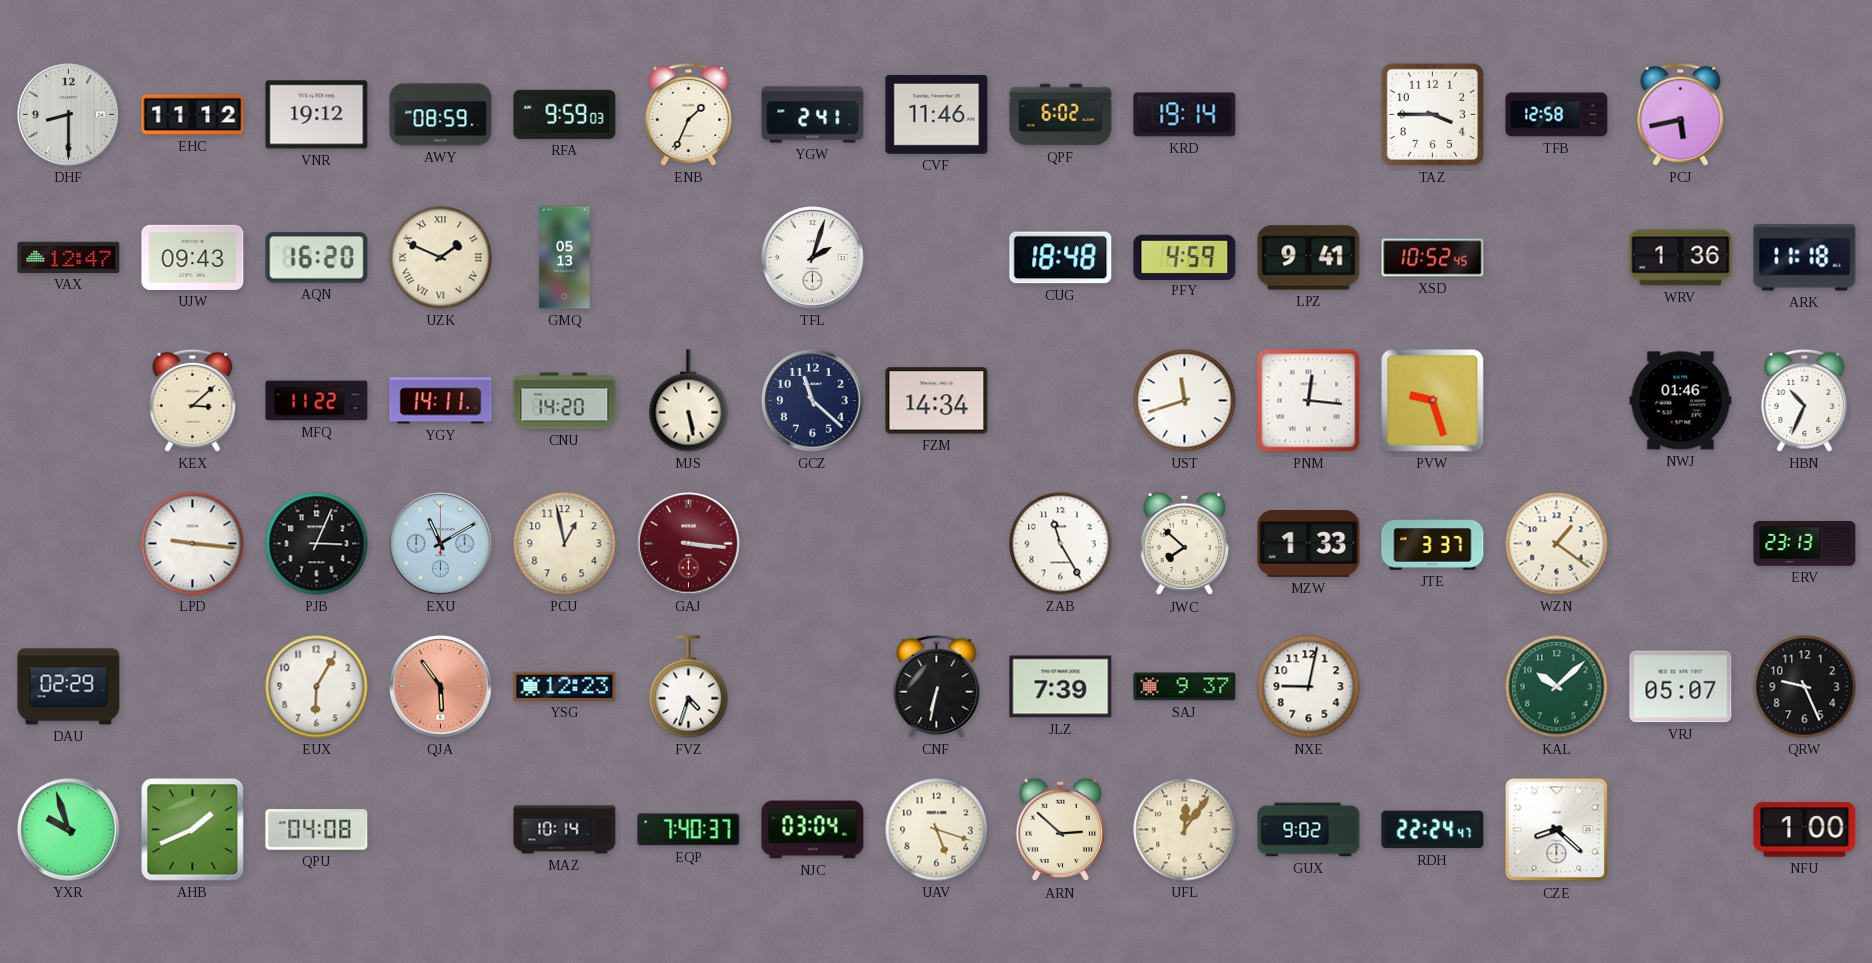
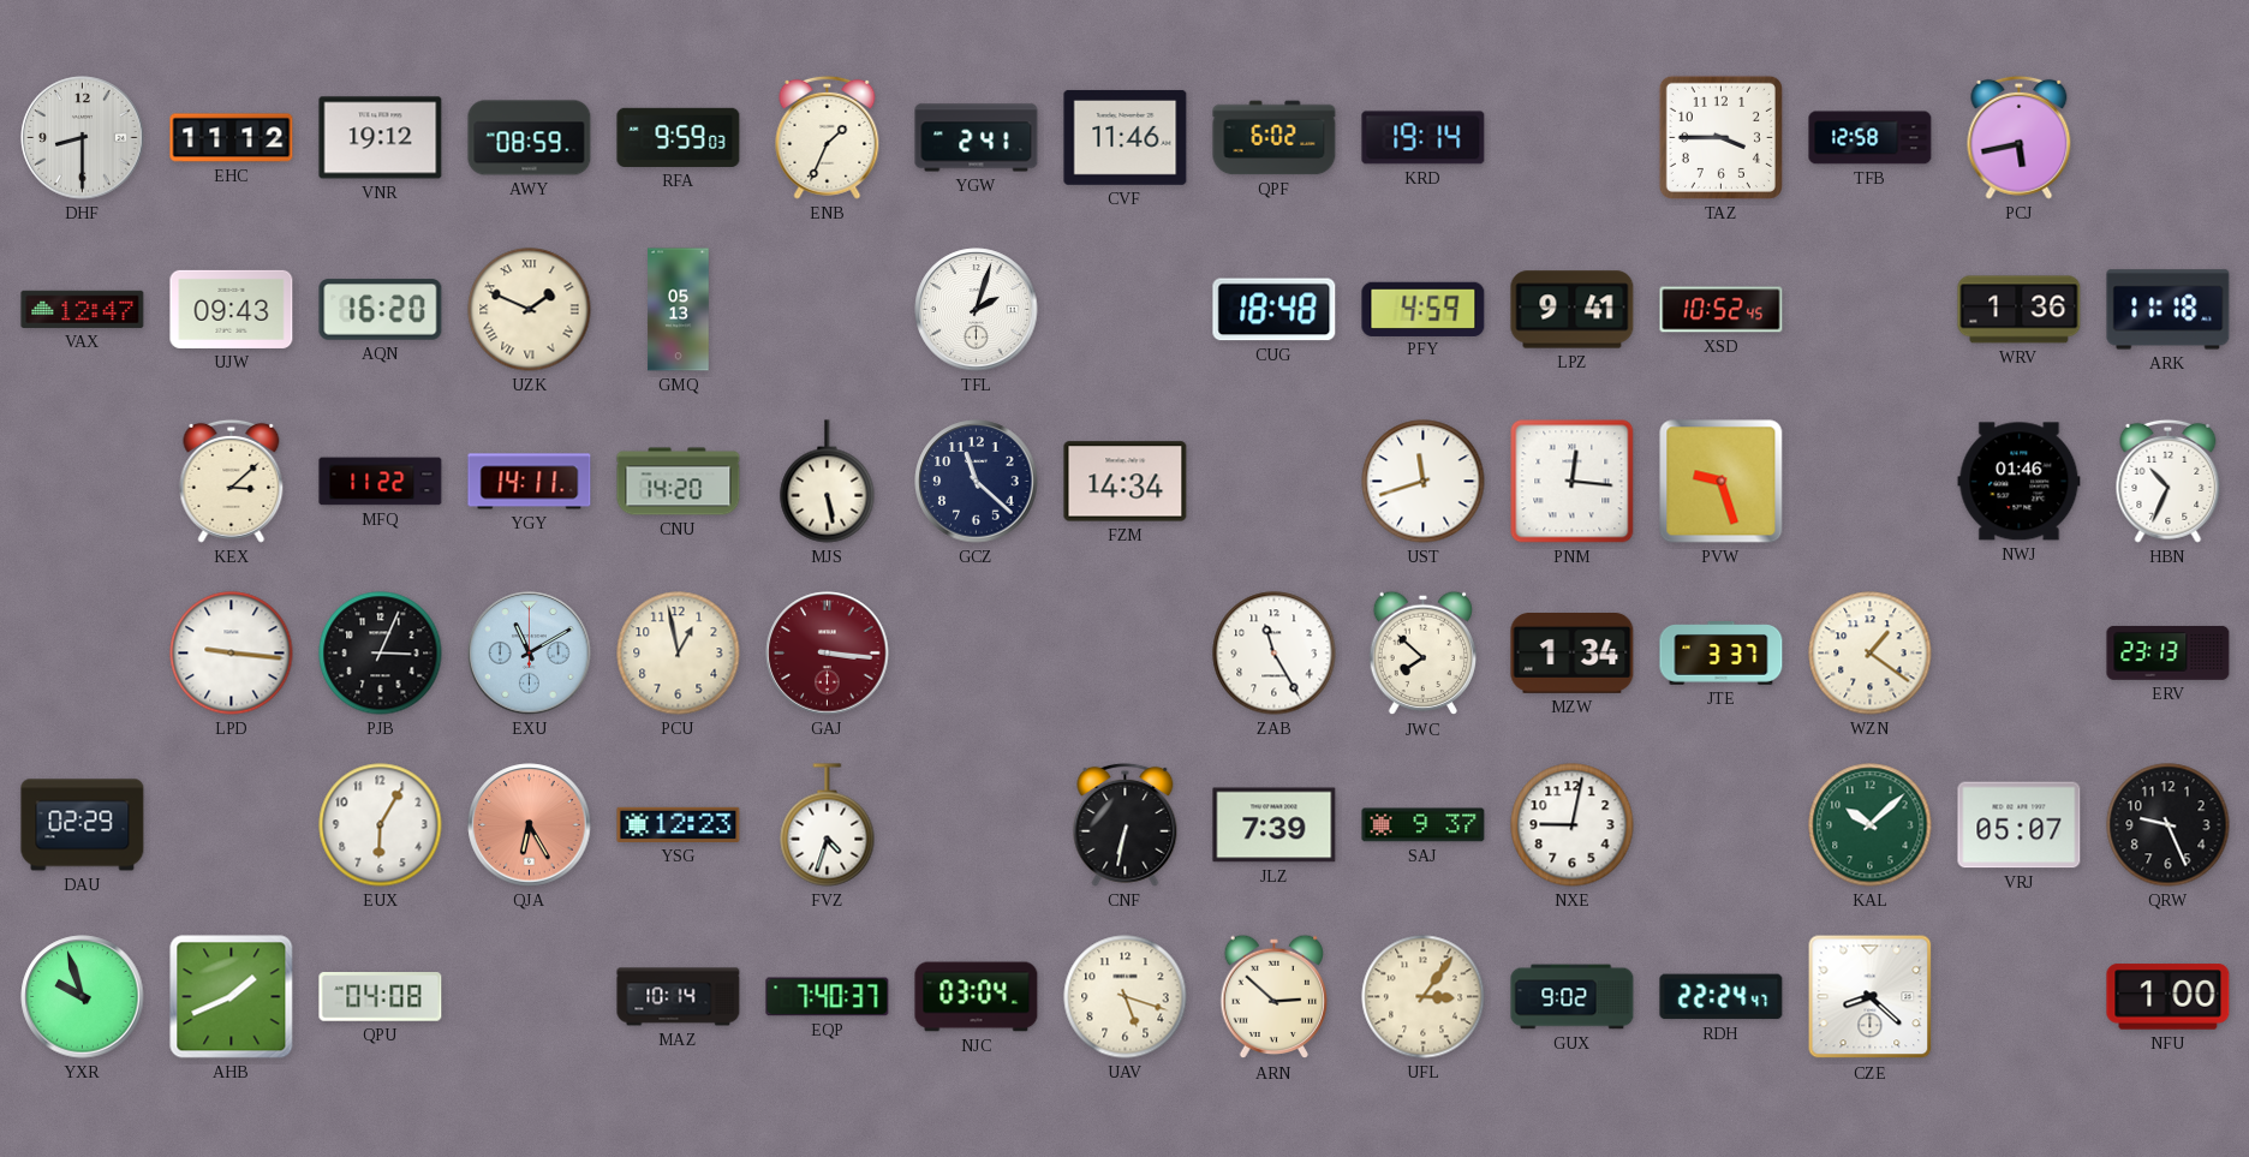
MZW: 1:33 -> 1:34 (1573, 654)
QJA: 5:54 -> 6:25 (530, 825)
UFL: 12:06 -> 3:06 (1424, 997)
